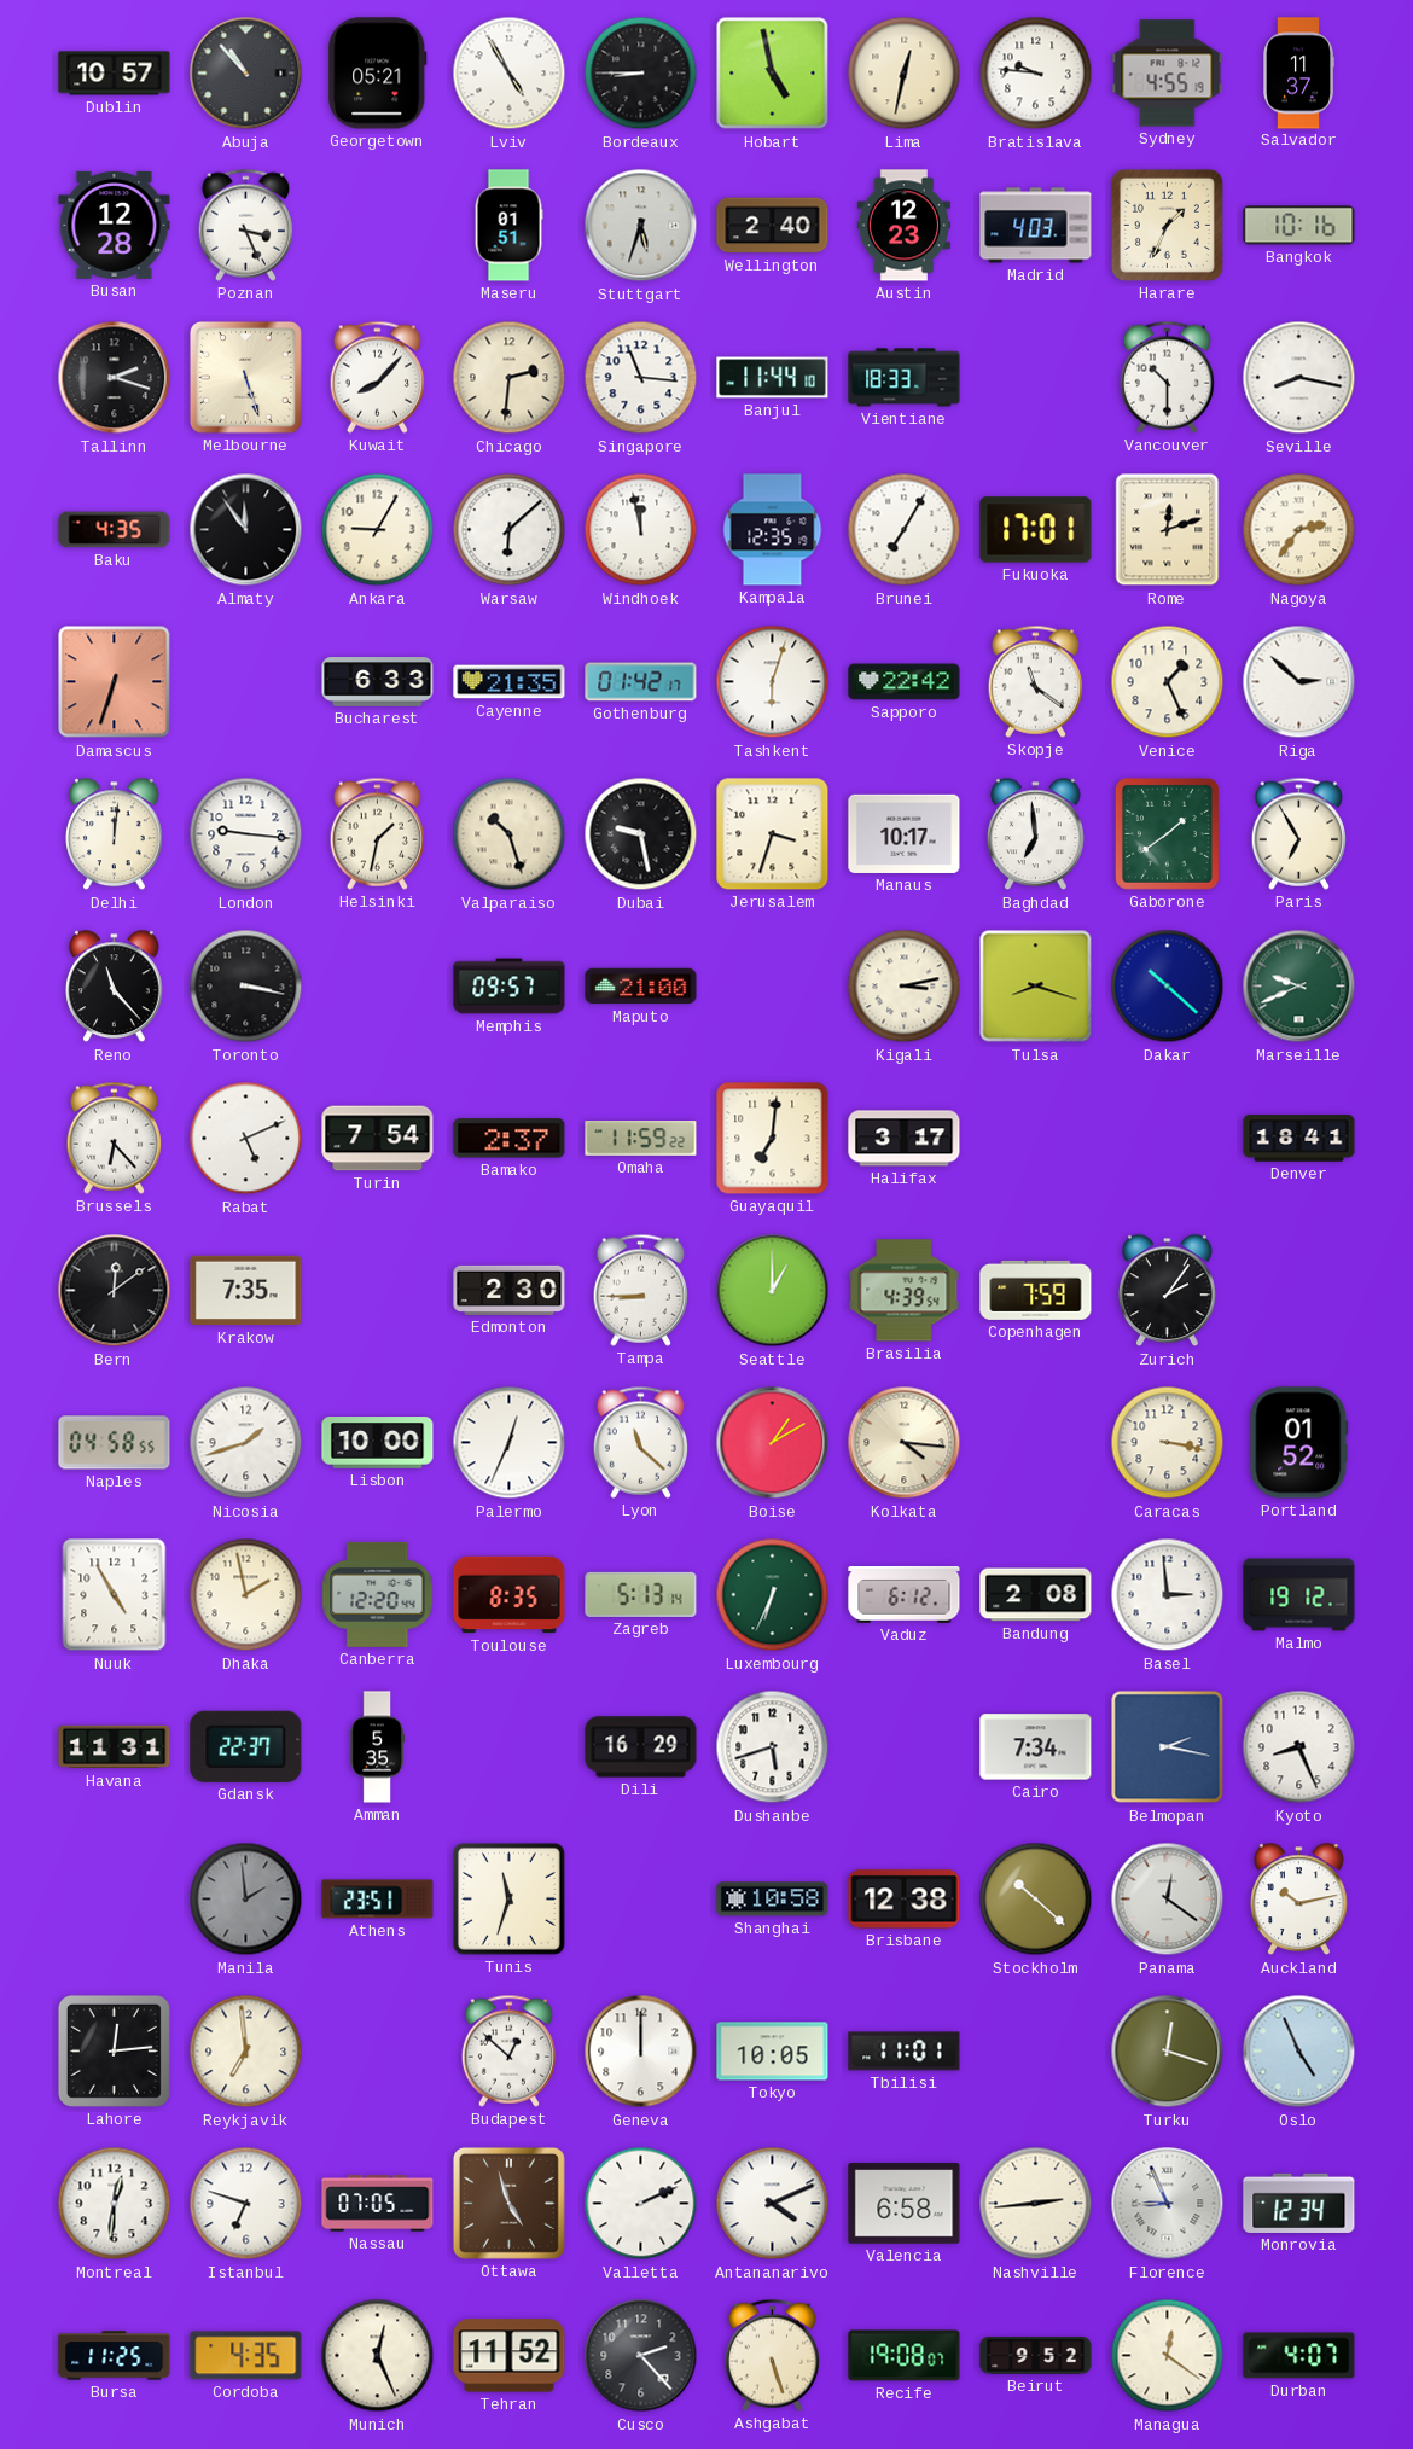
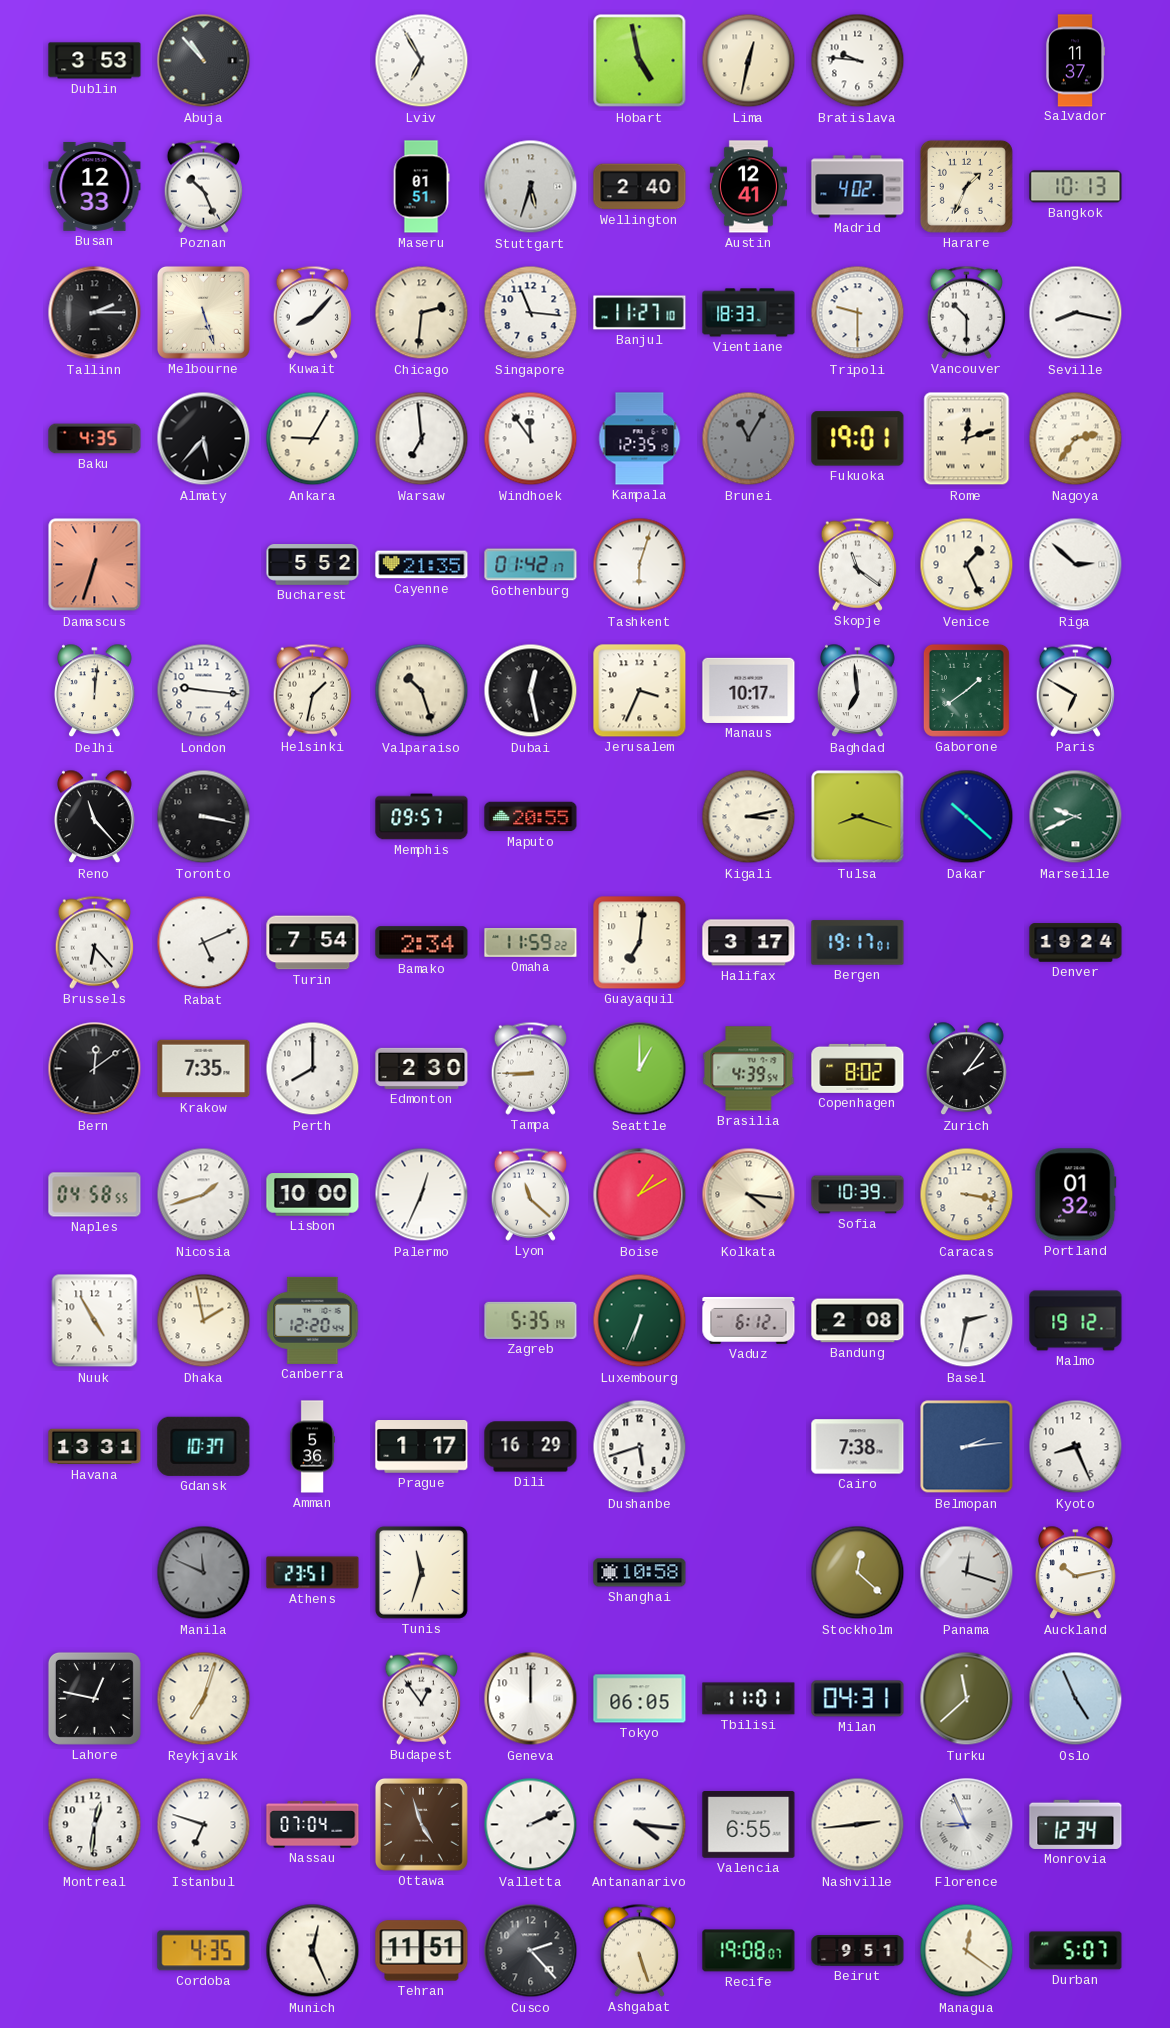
Dublin: 10:57 -> 3:53 (95, 61)
Georgetown: 05:21 -> none (378, 74)
Lviv: 4:55 -> 6:55 (422, 61)
Bordeaux: 8:45 -> none (641, 74)
Sydney: 4:55 -> none (1168, 74)
Busan: 12:28 -> 12:33 (95, 186)
Poznan: 3:26 -> 10:26 (203, 186)
Austin: 12:23 -> 12:41 (748, 187)
Madrid: 4:03 -> 4:02 (858, 187)
Bangkok: 10:16 -> 10:13 (1076, 187)
Tallinn: 2:18 -> 2:15 (95, 313)
Banjul: 11:44 -> 11:27 (640, 313)
Tripoli: none -> 9:30 (858, 313)
Almaty: 11:54 -> 5:37 (204, 439)
Warsaw: 6:08 -> 6:59 (422, 439)
Windhoek: 11:58 -> 11:54 (531, 439)
Brunei: 7:05 -> 11:05 (749, 439)
Brunei dial: white -> grey (749, 439)
Fukuoka: 17:01 -> 19:01 (858, 439)
Bucharest: 6:33 -> 5:52 (313, 565)
Sapporo: 22:42 -> none (905, 682)
Dubai: 9:28 -> 12:28 (531, 691)
Jerusalem: 3:33 -> 3:34 (640, 691)
Paris: 6:55 -> 6:50 (1075, 690)
Maputo: 21:00 -> 20:55 (531, 817)
Bamako: 2:37 -> 2:34 (422, 943)
Bergen: none -> 19:17 (858, 943)
Denver: 18:41 -> 19:24 (1076, 943)
Perth: none -> 8:00 (313, 1069)
Copenhagen: 7:59 -> 8:02 (858, 1068)
Sofia: none -> 10:39 (858, 1195)
Portland: 01:52 -> 01:32 (1076, 1195)
Toulouse: 8:35 -> none (510, 1595)
Zagreb: 5:13 -> 5:35 (531, 1320)
Basel: 2:59 -> 2:32 (967, 1321)
Havana: 11:31 -> 13:31 (95, 1447)
Gdansk: 22:37 -> 10:37 (204, 1446)
Amman: 5:35 -> 5:36 (312, 1447)
Prague: none -> 1:17 (422, 1447)
Cairo: 7:34 -> 7:38 (858, 1447)
Belmopan: 2:17 -> 2:14 (967, 1447)
Manila: 1:59 -> 11:49 (204, 1573)
Brisbane: 12:38 -> none (905, 1900)
Stockholm: 10:22 -> 12:22 (858, 1573)
Panama: 12:21 -> 12:18 (967, 1573)
Lahore: 12:14 -> 12:47 (94, 1698)
Reykjavik: 6:59 -> 7:03 (204, 1699)
Budapest: 12:52 -> 12:54 (421, 1698)
Tokyo: 10:05 -> 06:05 (640, 1699)
Milan: none -> 04:31 (858, 1699)
Turku: 12:18 -> 11:38 (967, 1699)
Nassau: 07:05 -> 07:04 (313, 1825)
Antananarivo: 4:11 -> 4:16 (640, 1825)
Valencia: 6:58 -> 6:55 (749, 1825)
Bursa: 11:25 -> none (115, 2356)
Tehran: 11:52 -> 11:51 (422, 1951)
Beirut: 9:52 -> 9:51 (858, 1951)
Durban: 4:07 -> 5:07 (1076, 1951)
